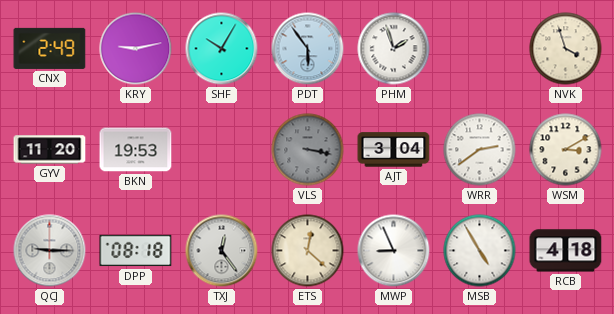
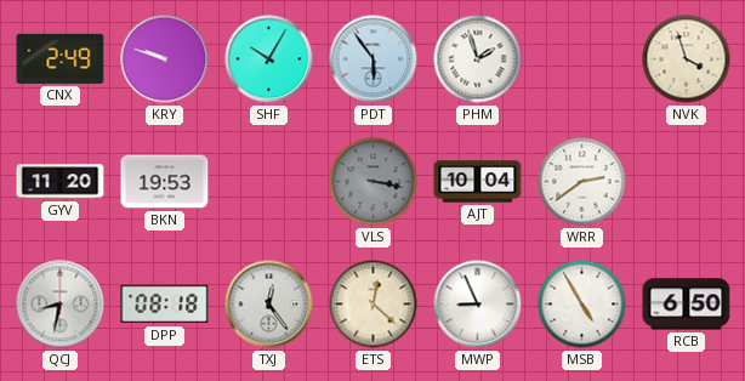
KRY: 9:13 -> 9:48 (165, 59)
AJT: 3:04 -> 10:04 (478, 182)
WSM: 3:10 -> none (566, 150)
QCJ: 9:15 -> 8:32 (61, 305)
RCB: 4:18 -> 6:50 (687, 305)
